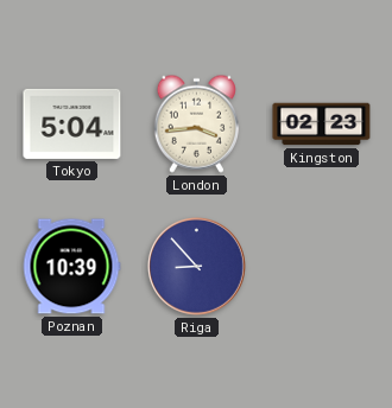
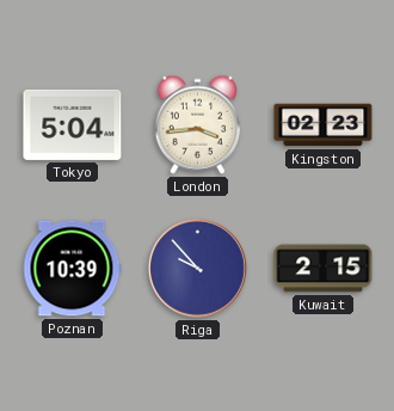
Riga: 8:53 -> 9:53 (197, 268)
Kuwait: none -> 2:15 (324, 269)
